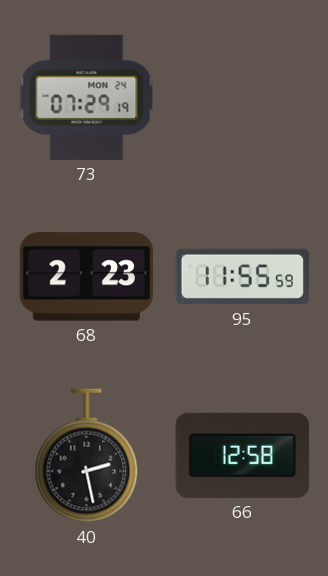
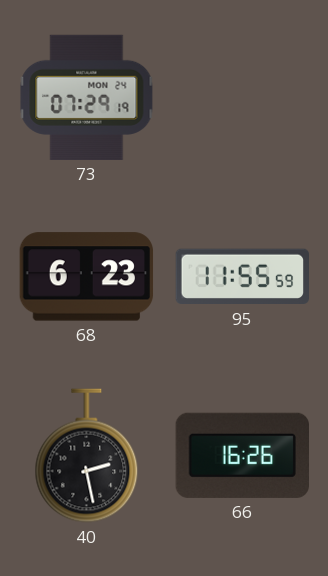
68: 2:23 -> 6:23 (87, 277)
66: 12:58 -> 16:26 (242, 455)
